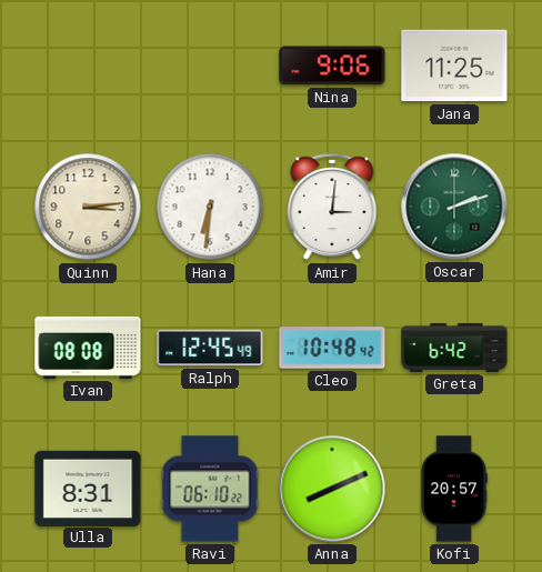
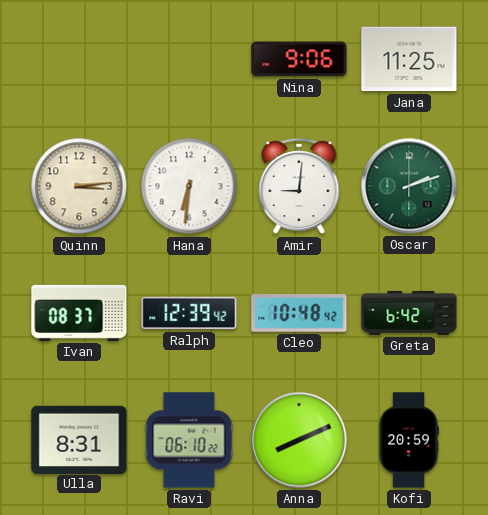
Amir: 3:01 -> 9:01 (299, 186)
Ivan: 08:08 -> 08:37 (79, 313)
Ralph: 12:45 -> 12:39 (189, 313)
Kofi: 20:57 -> 20:59 (409, 440)
